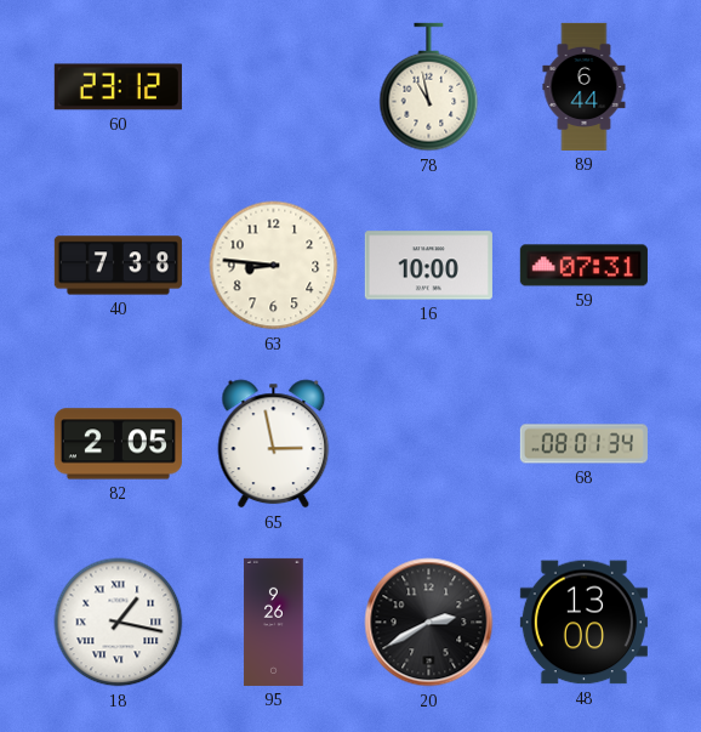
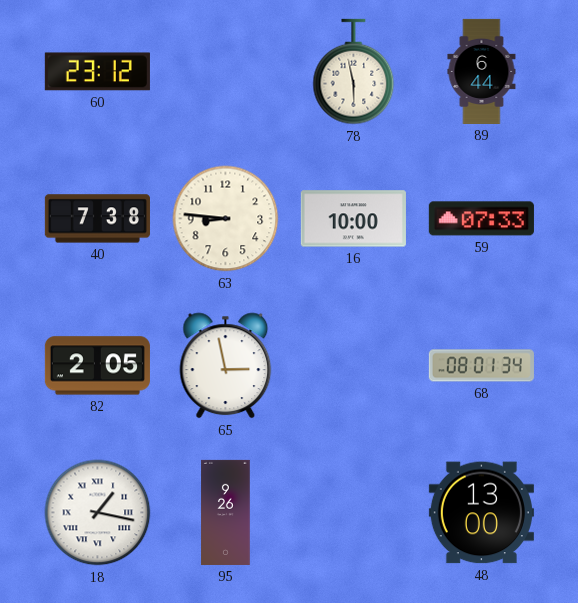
78: 10:58 -> 5:58 (354, 72)
59: 07:31 -> 07:33 (481, 219)
20: 2:40 -> none (429, 623)
